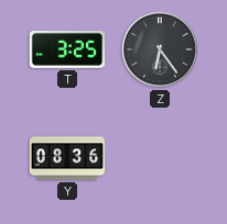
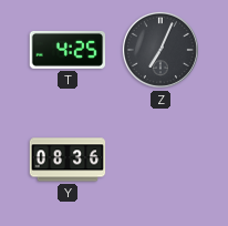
T: 3:25 -> 4:25 (68, 50)
Z: 6:24 -> 7:04 (160, 50)
